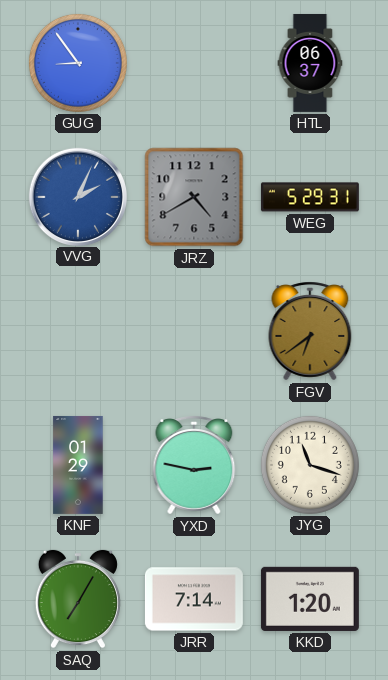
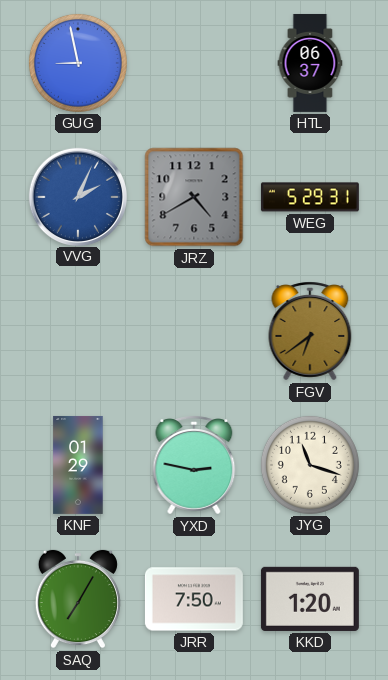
GUG: 8:54 -> 8:58 (78, 63)
JRR: 7:14 -> 7:50 (194, 599)
